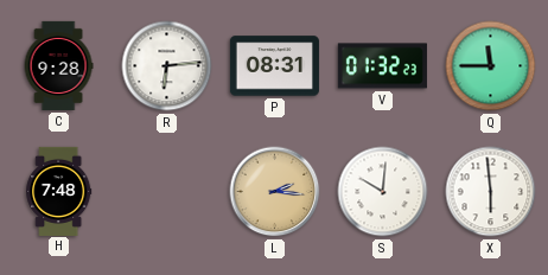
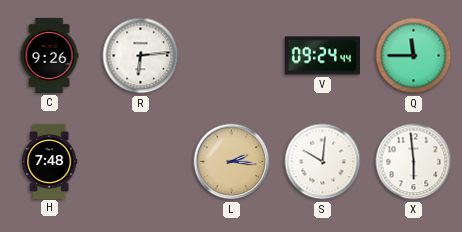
C: 9:28 -> 9:26 (49, 55)
P: 08:31 -> none (274, 66)
V: 01:32 -> 09:24 (322, 56)
